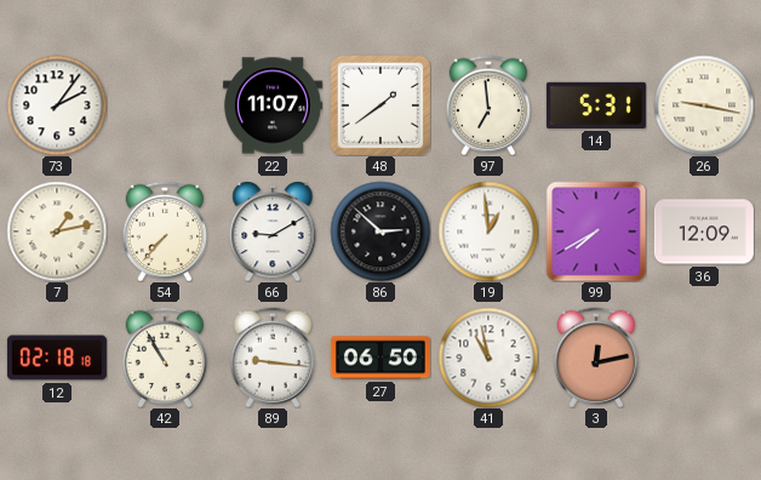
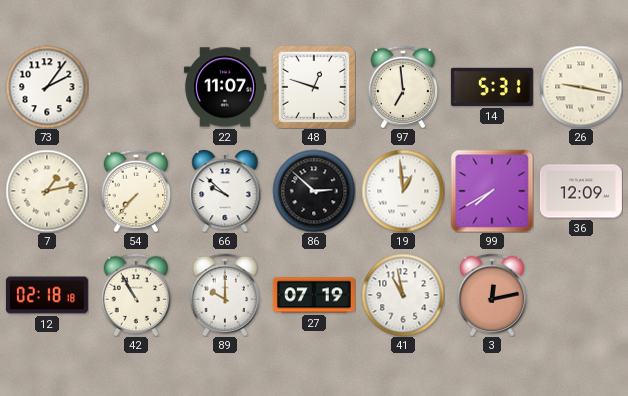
48: 1:39 -> 12:48 (314, 87)
66: 9:10 -> 9:52 (225, 191)
89: 9:16 -> 10:00 (225, 295)
27: 06:50 -> 07:19 (314, 295)
